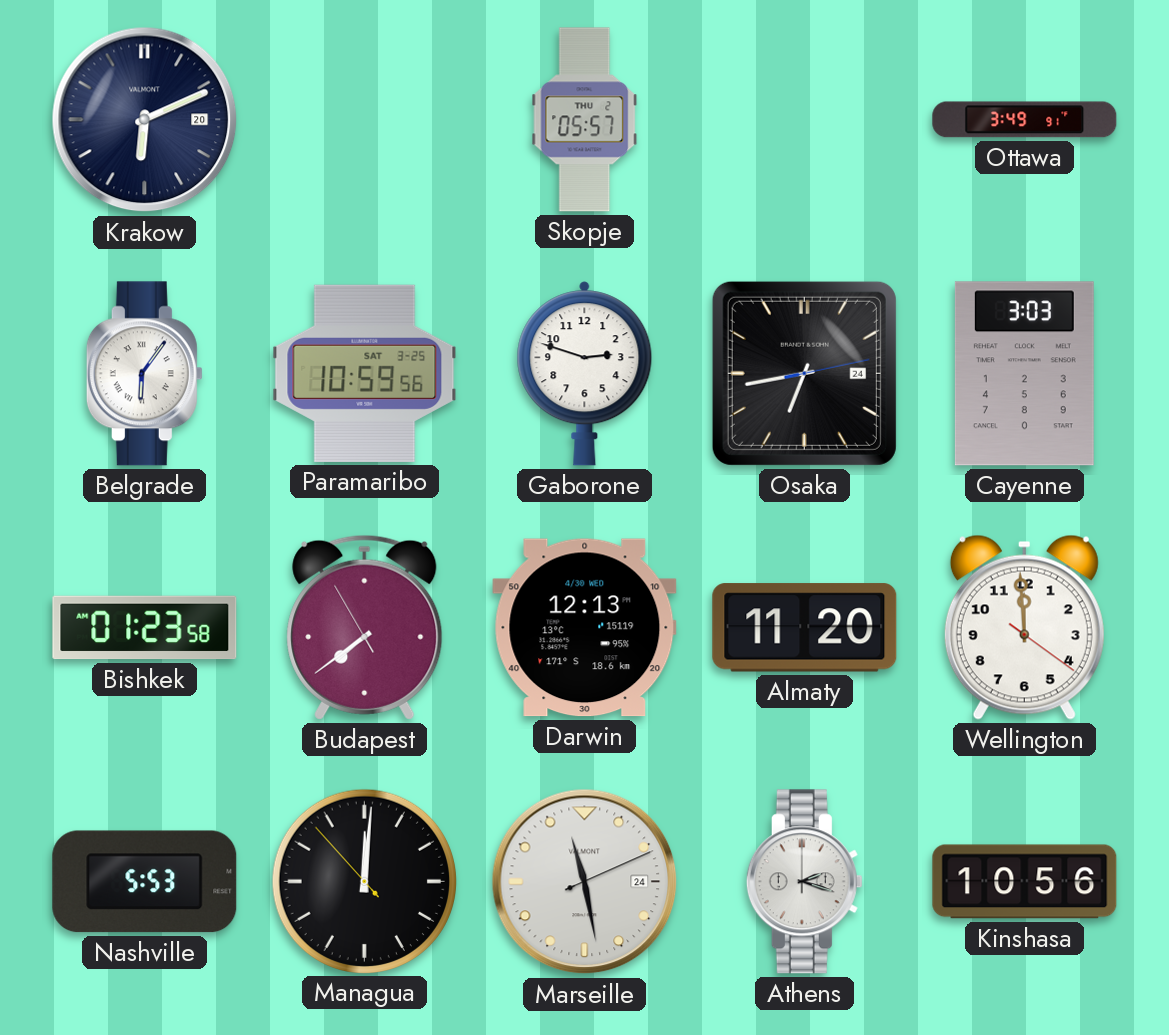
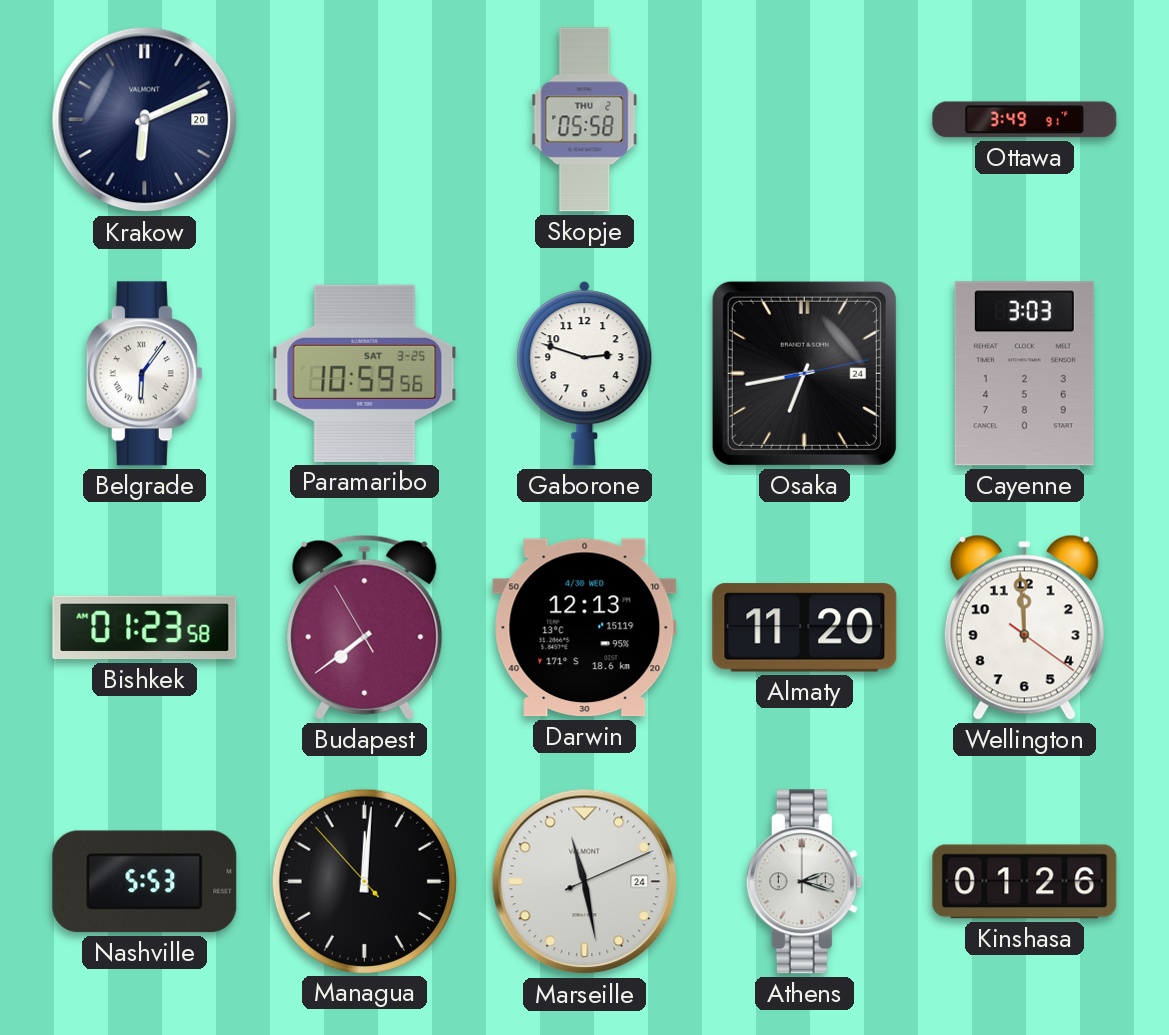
Skopje: 05:57 -> 05:58 (585, 120)
Kinshasa: 10:56 -> 01:26 (1025, 882)
